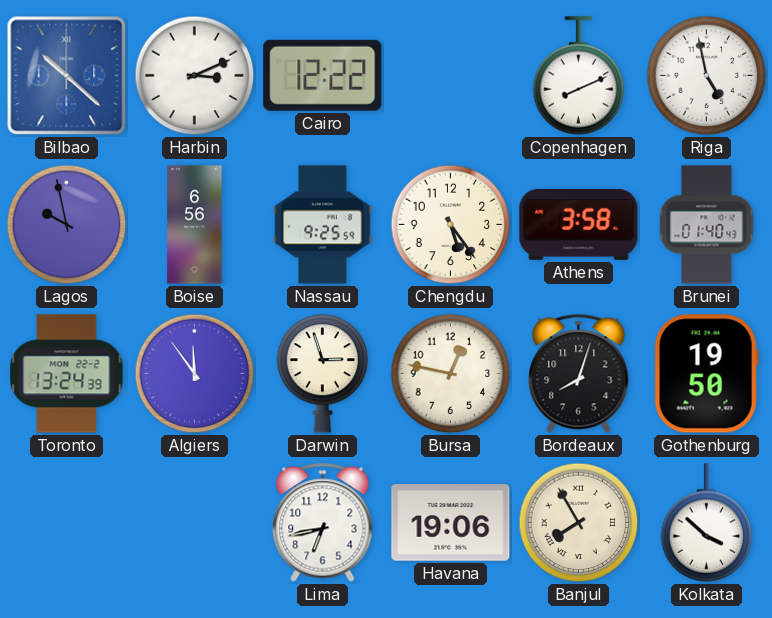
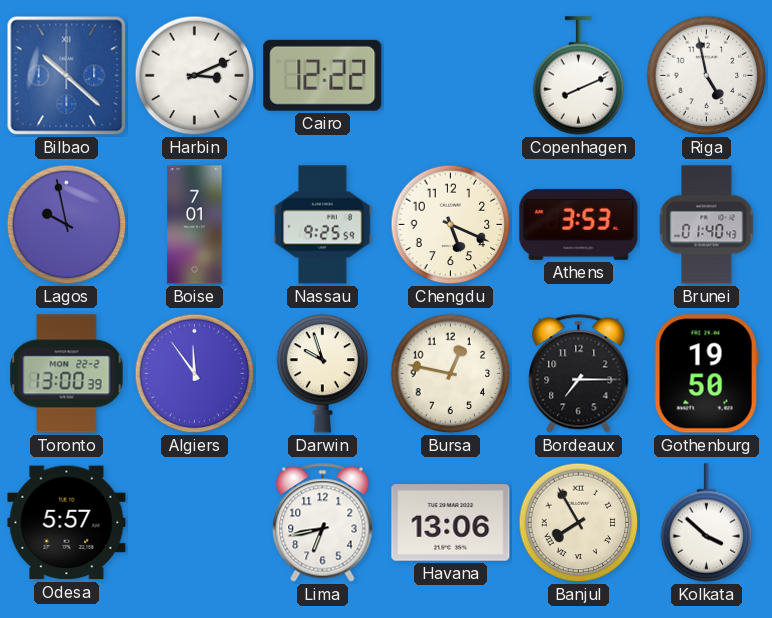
Boise: 6:56 -> 7:01 (195, 225)
Chengdu: 5:24 -> 5:19 (451, 225)
Athens: 3:58 -> 3:53 (579, 224)
Toronto: 13:24 -> 13:00 (67, 374)
Darwin: 2:57 -> 9:57 (323, 374)
Bordeaux: 8:03 -> 7:15 (579, 374)
Odesa: none -> 5:57 (67, 523)
Havana: 19:06 -> 13:06 (451, 523)
